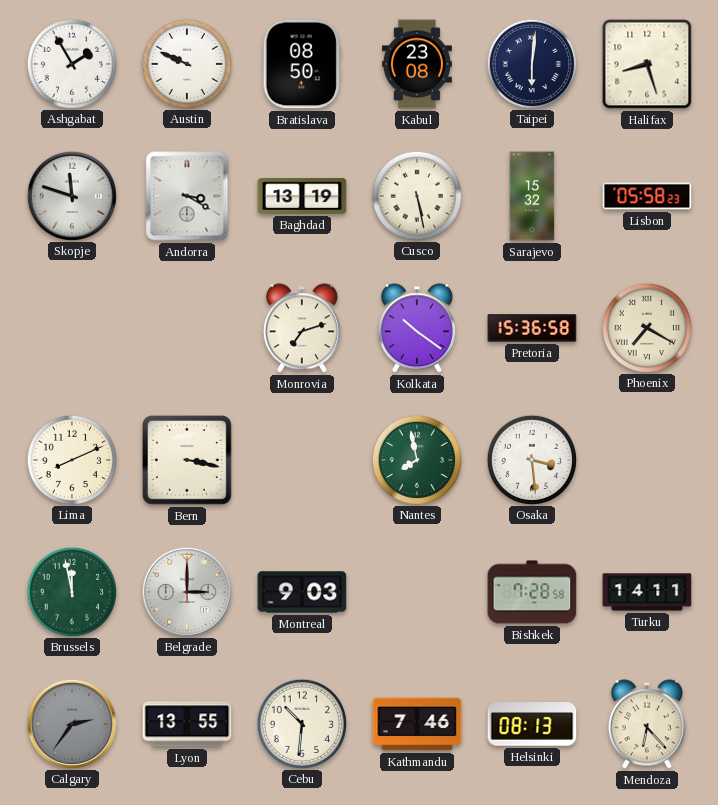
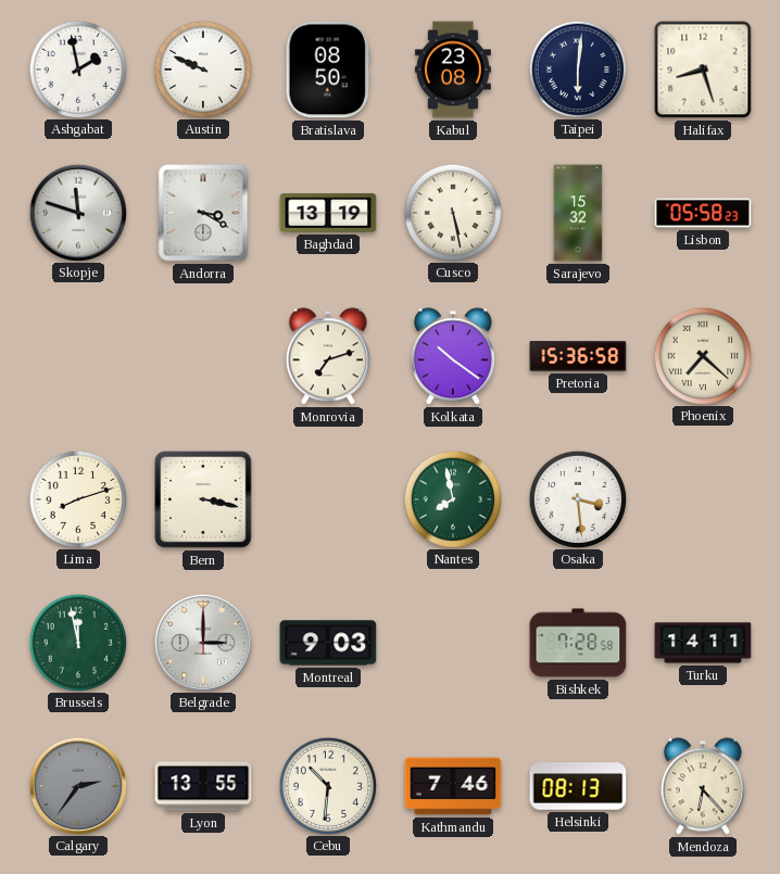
Ashgabat: 1:55 -> 1:58 (77, 68)
Phoenix: 7:20 -> 7:22 (702, 355)
Lima: 8:11 -> 8:12 (77, 498)
